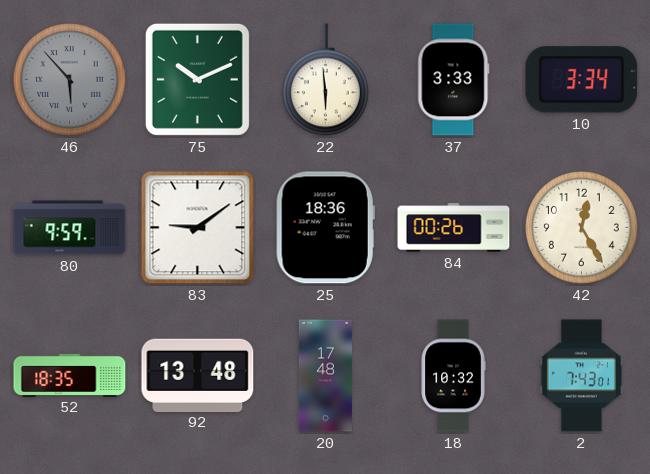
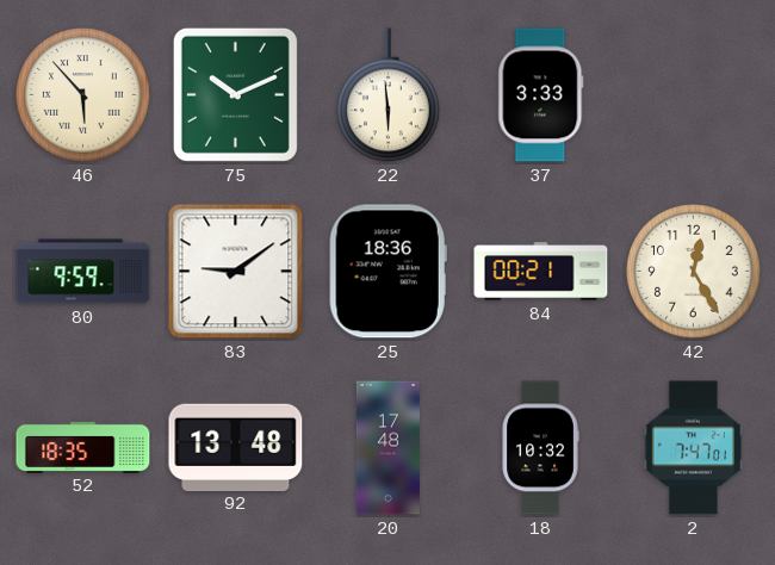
46 dial: grey -> cream (83, 95)
10: 3:34 -> none (582, 80)
84: 00:26 -> 00:21 (541, 272)
2: 7:43 -> 7:47 (694, 448)
